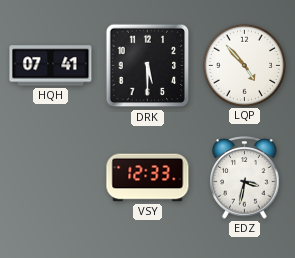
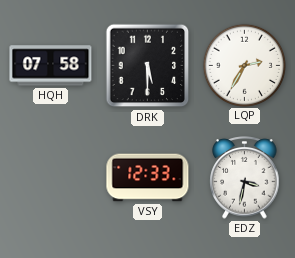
HQH: 07:41 -> 07:58 (51, 66)
LQP: 4:53 -> 2:35 (244, 65)
